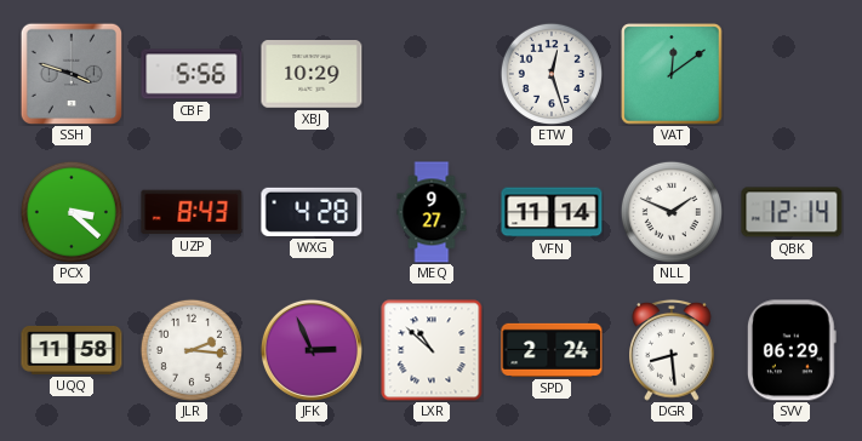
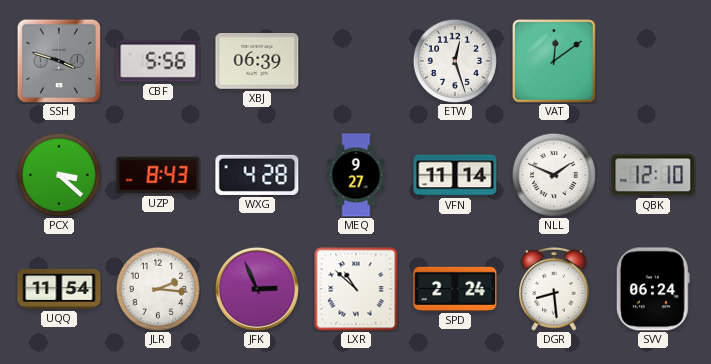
XBJ: 10:29 -> 06:39 (257, 62)
QBK: 12:14 -> 12:10 (653, 175)
UQQ: 11:58 -> 11:54 (59, 289)
SVV: 06:29 -> 06:24 (653, 289)
